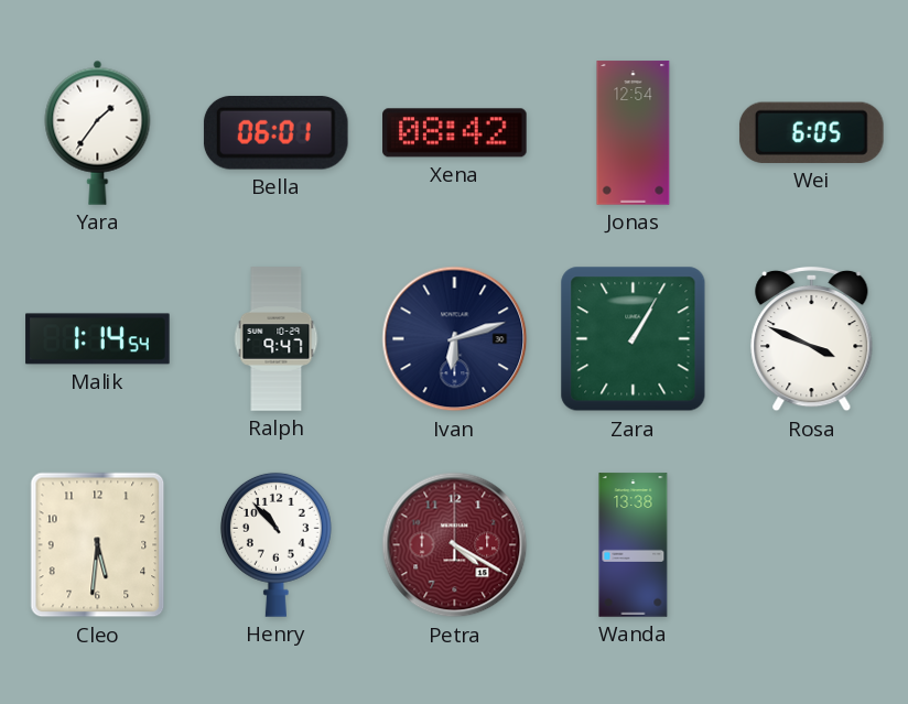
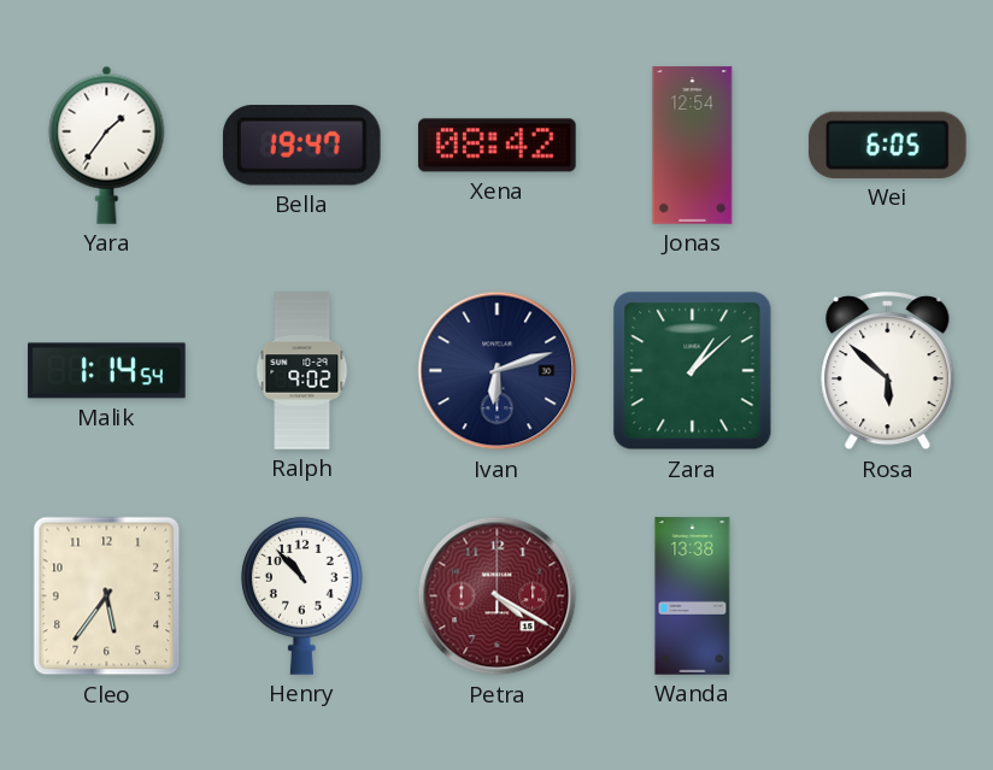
Bella: 06:01 -> 19:47 (301, 146)
Ralph: 9:47 -> 9:02 (302, 371)
Zara: 1:05 -> 1:08 (693, 371)
Rosa: 3:49 -> 5:52 (888, 371)
Cleo: 5:31 -> 5:36 (107, 596)
